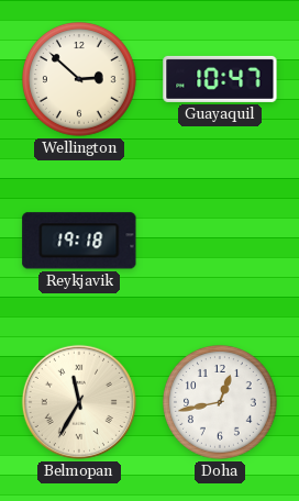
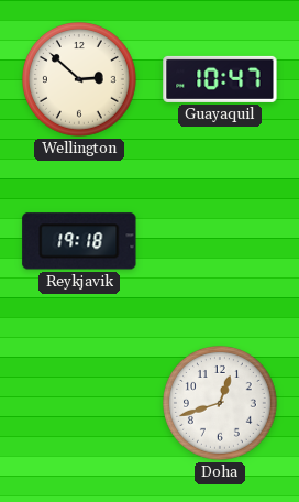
Belmopan: 11:35 -> none (79, 402)
Doha: 12:43 -> 12:42 (221, 404)
